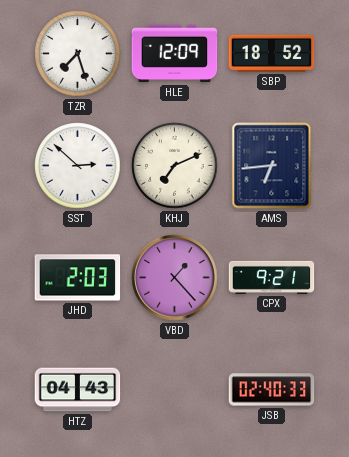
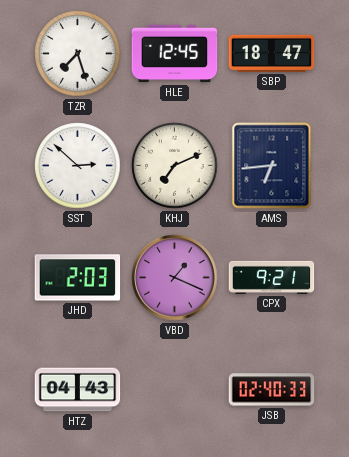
HLE: 12:09 -> 12:45 (175, 54)
SBP: 18:52 -> 18:47 (272, 53)
VBD: 1:23 -> 1:19 (175, 278)
